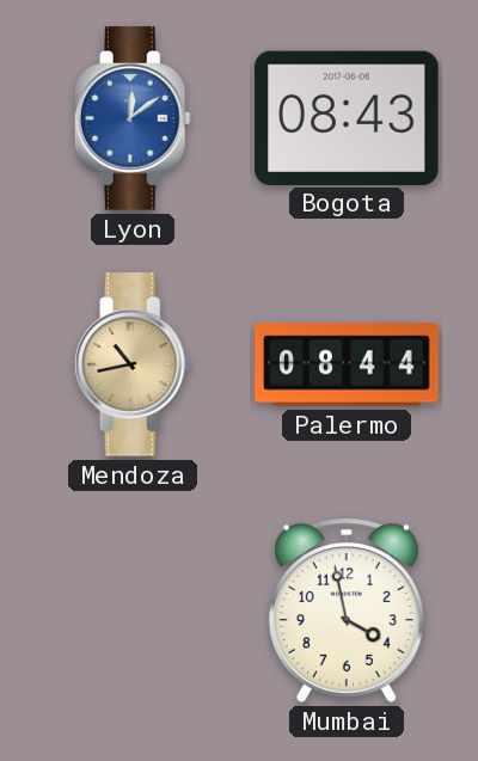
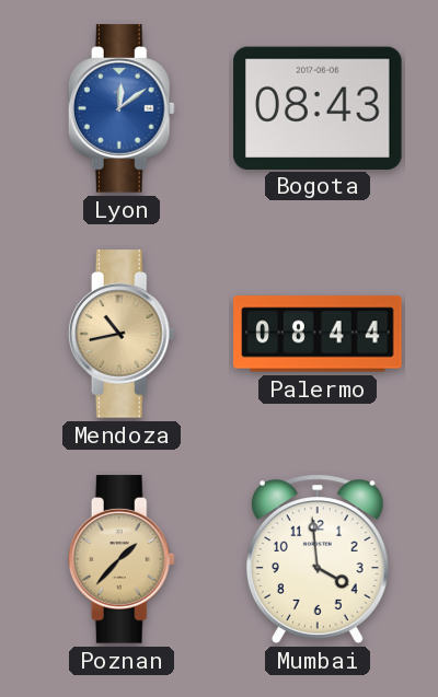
Poznan: none -> 1:37 (122, 559)
Mumbai: 3:58 -> 3:59 (318, 559)
